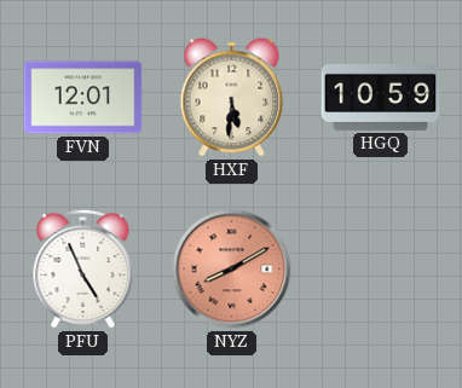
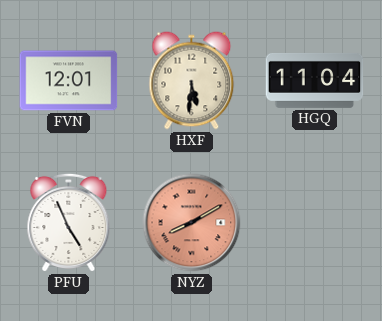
HGQ: 10:59 -> 11:04 (315, 80)
